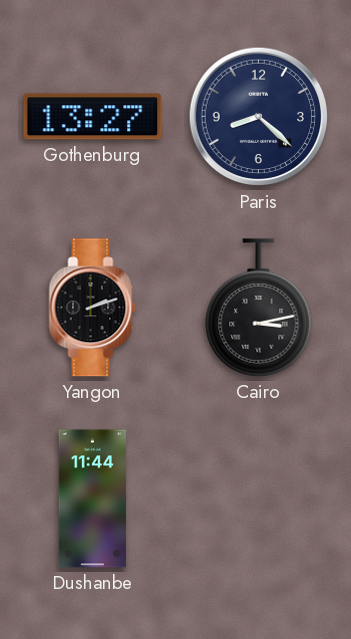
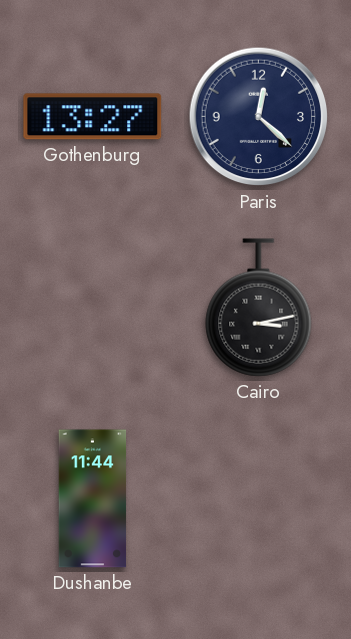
Paris: 8:22 -> 12:22 (259, 117)
Yangon: 2:12 -> none (93, 308)
